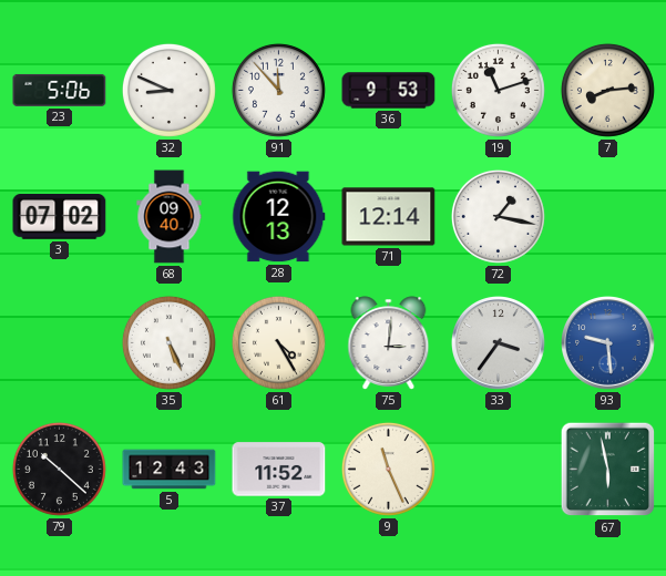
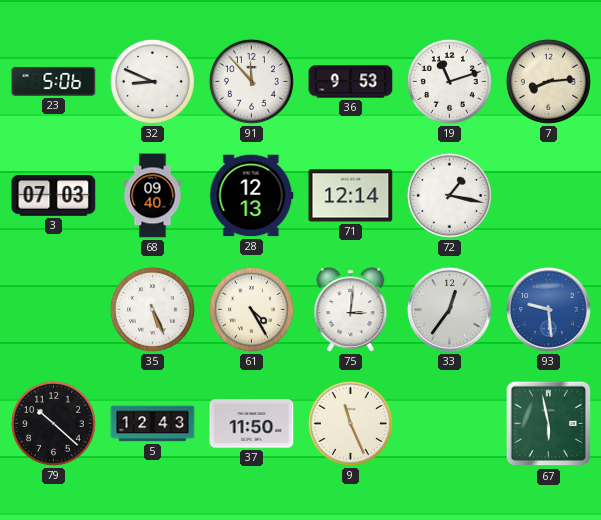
3: 07:02 -> 07:03 (54, 196)
33: 3:36 -> 12:36 (450, 310)
37: 11:52 -> 11:50 (252, 424)
